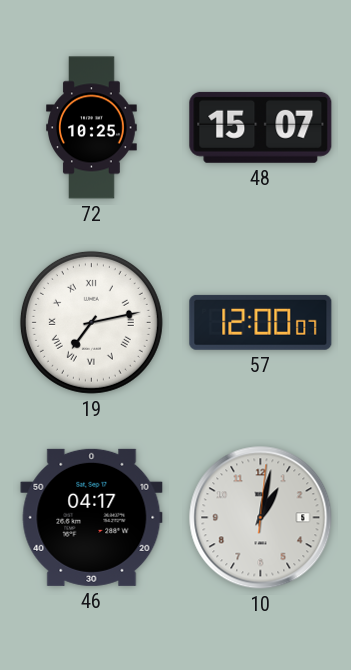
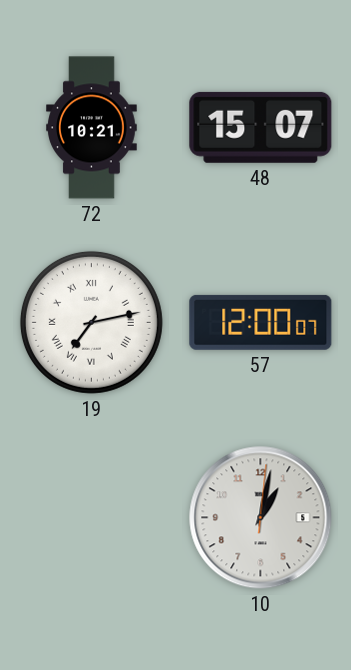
72: 10:25 -> 10:21 (92, 128)
46: 04:17 -> none (92, 517)
